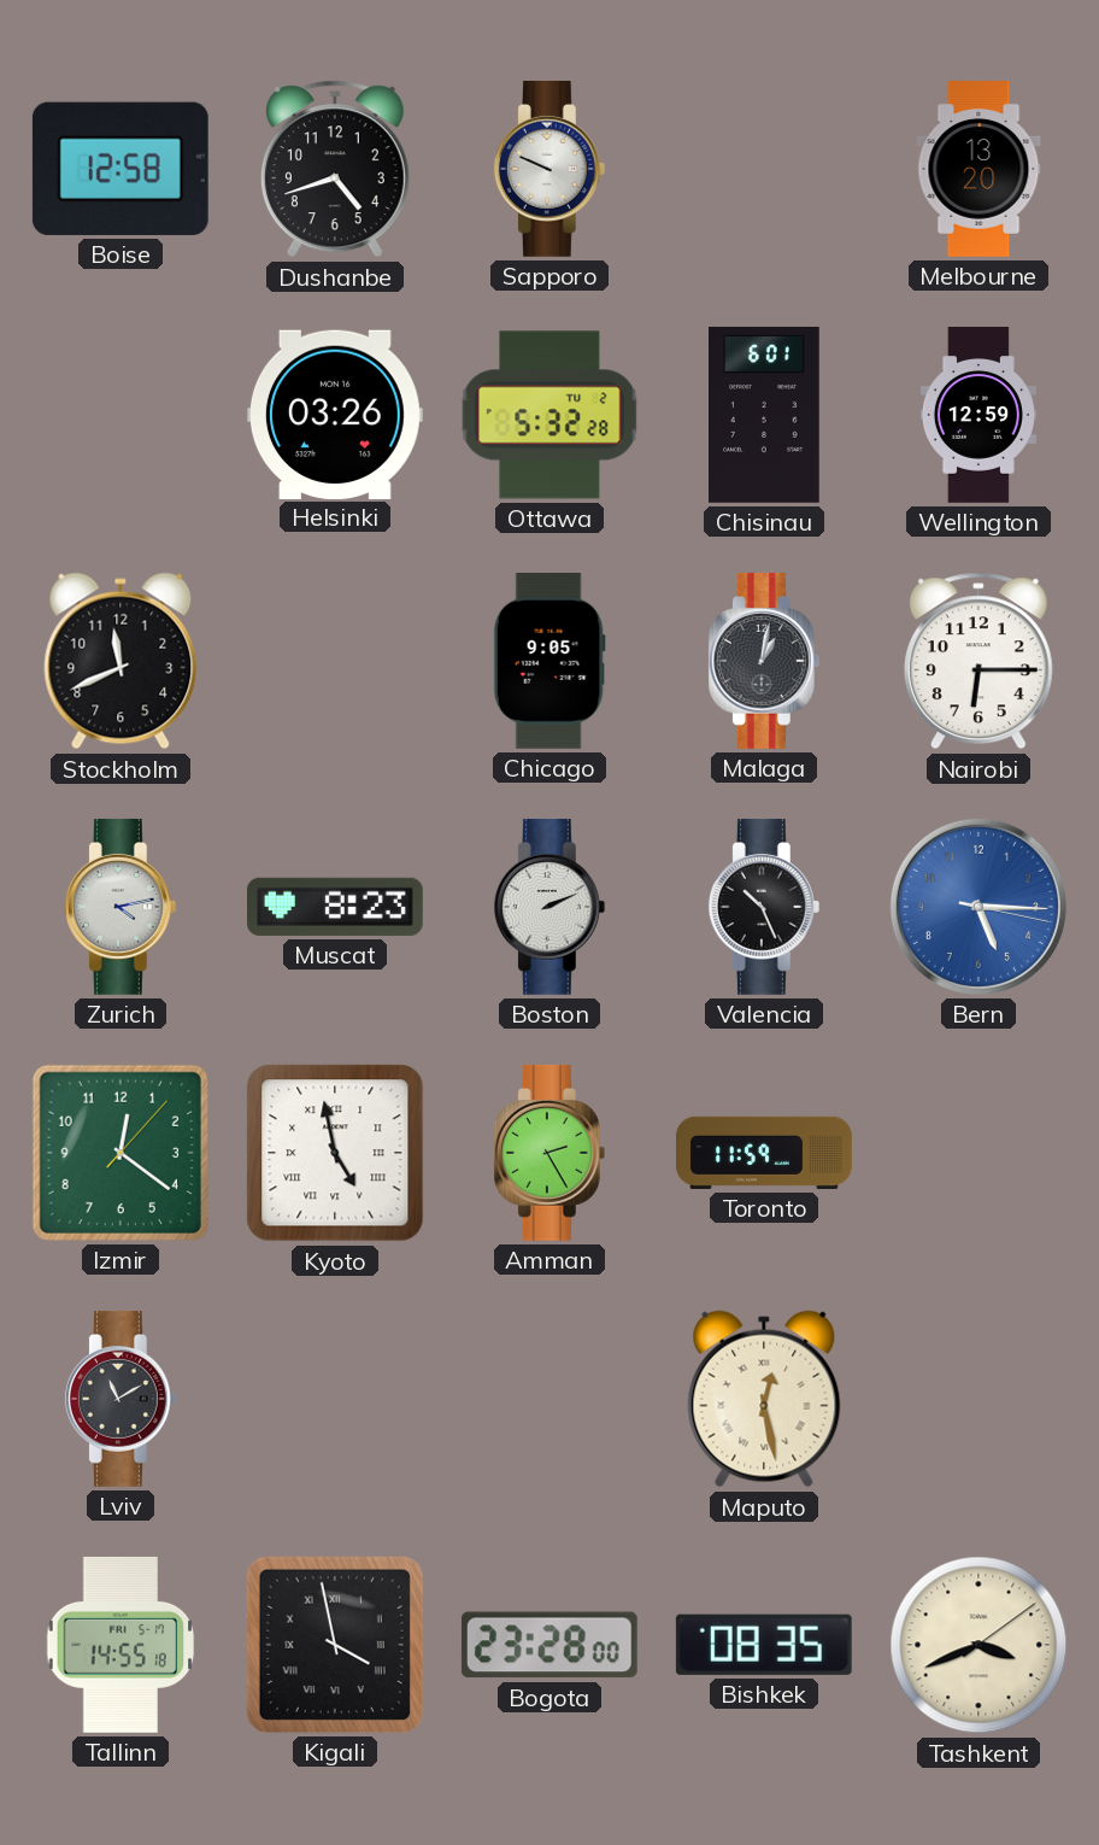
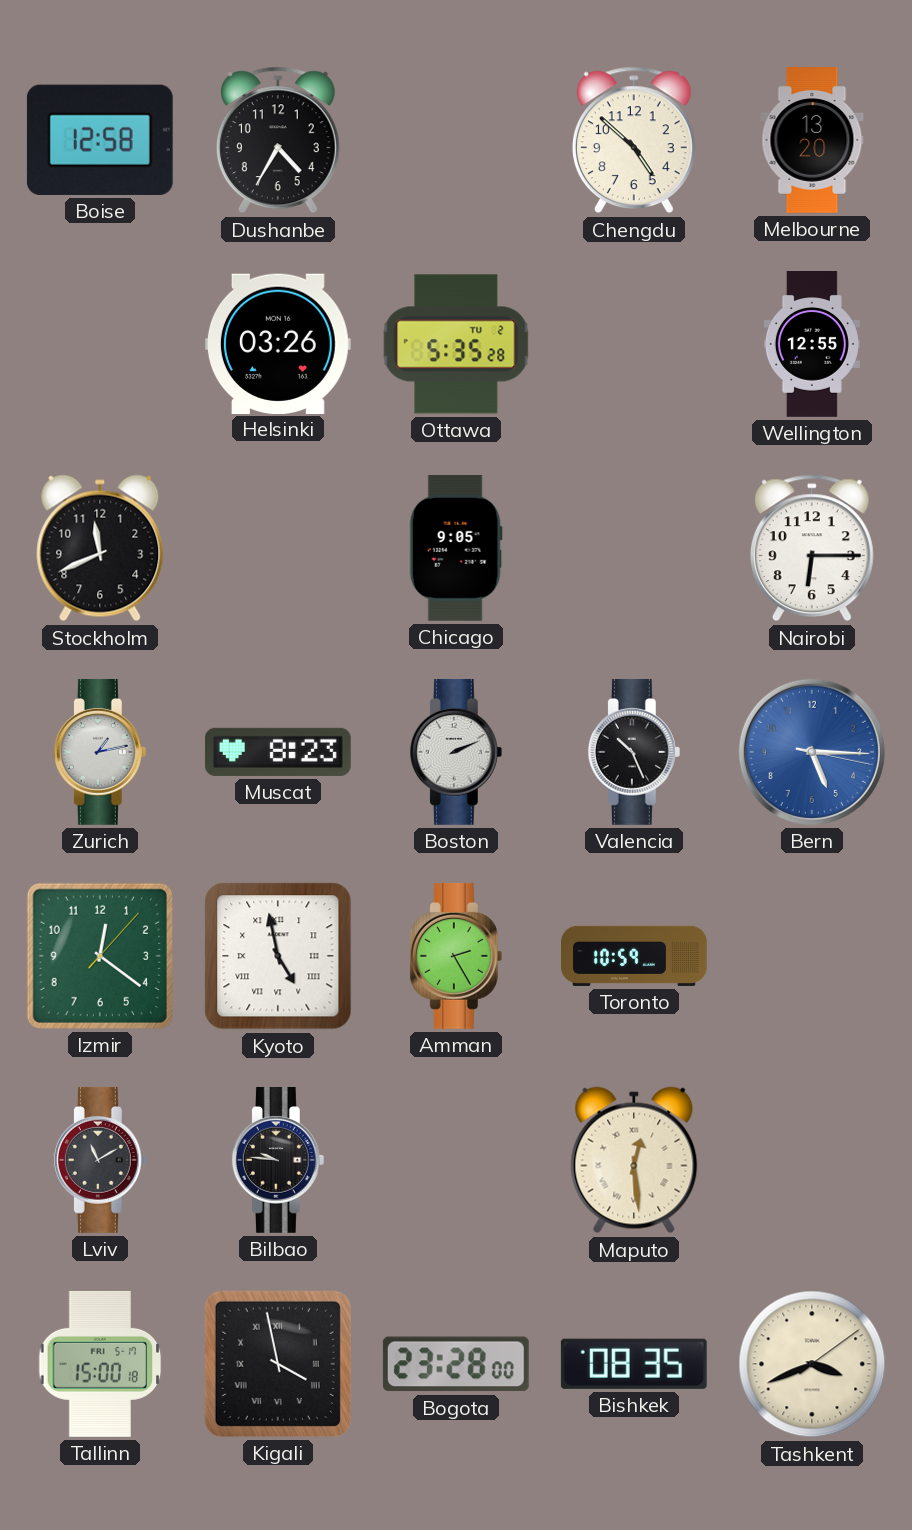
Dushanbe: 4:42 -> 4:35 (278, 140)
Sapporo: 9:49 -> none (549, 169)
Chengdu: none -> 4:52 (634, 140)
Ottawa: 5:32 -> 5:35 (456, 344)
Chisinau: 6:01 -> none (765, 415)
Wellington: 12:59 -> 12:55 (812, 344)
Malaga: 1:02 -> none (764, 661)
Zurich: 4:13 -> 1:13 (100, 752)
Toronto: 11:59 -> 10:59 (635, 956)
Bilbao: none -> 9:46 (278, 1160)
Maputo: 12:28 -> 12:29 (634, 1160)
Tallinn: 14:55 -> 15:00 (100, 1364)
